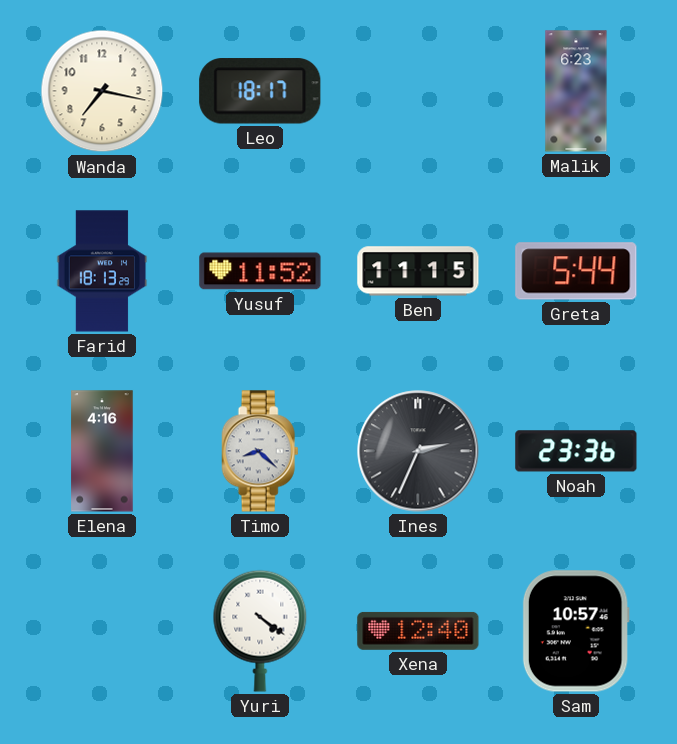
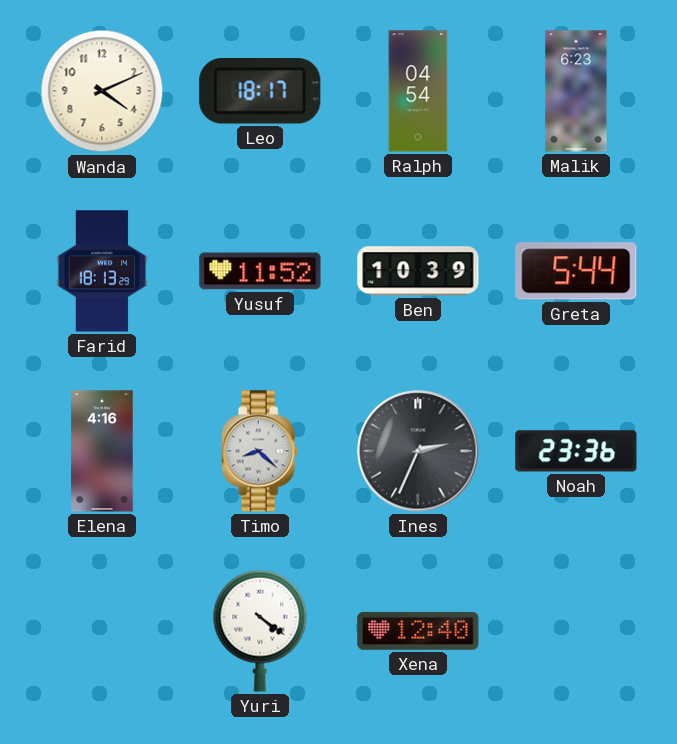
Wanda: 7:17 -> 4:11 (102, 91)
Ralph: none -> 04:54 (418, 91)
Ben: 11:15 -> 10:39 (418, 271)
Sam: 10:57 -> none (576, 631)
